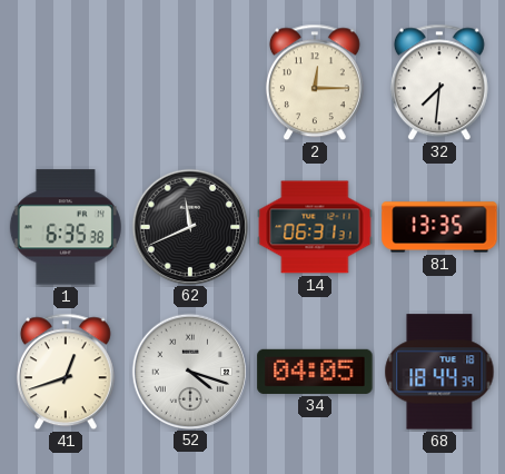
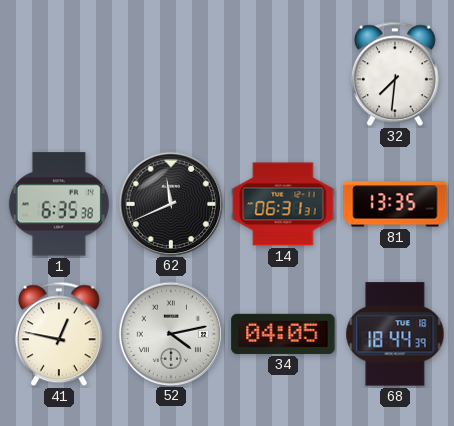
2: 12:15 -> none (315, 82)
41: 12:42 -> 12:47 (59, 334)
52: 4:18 -> 4:13 (170, 333)
